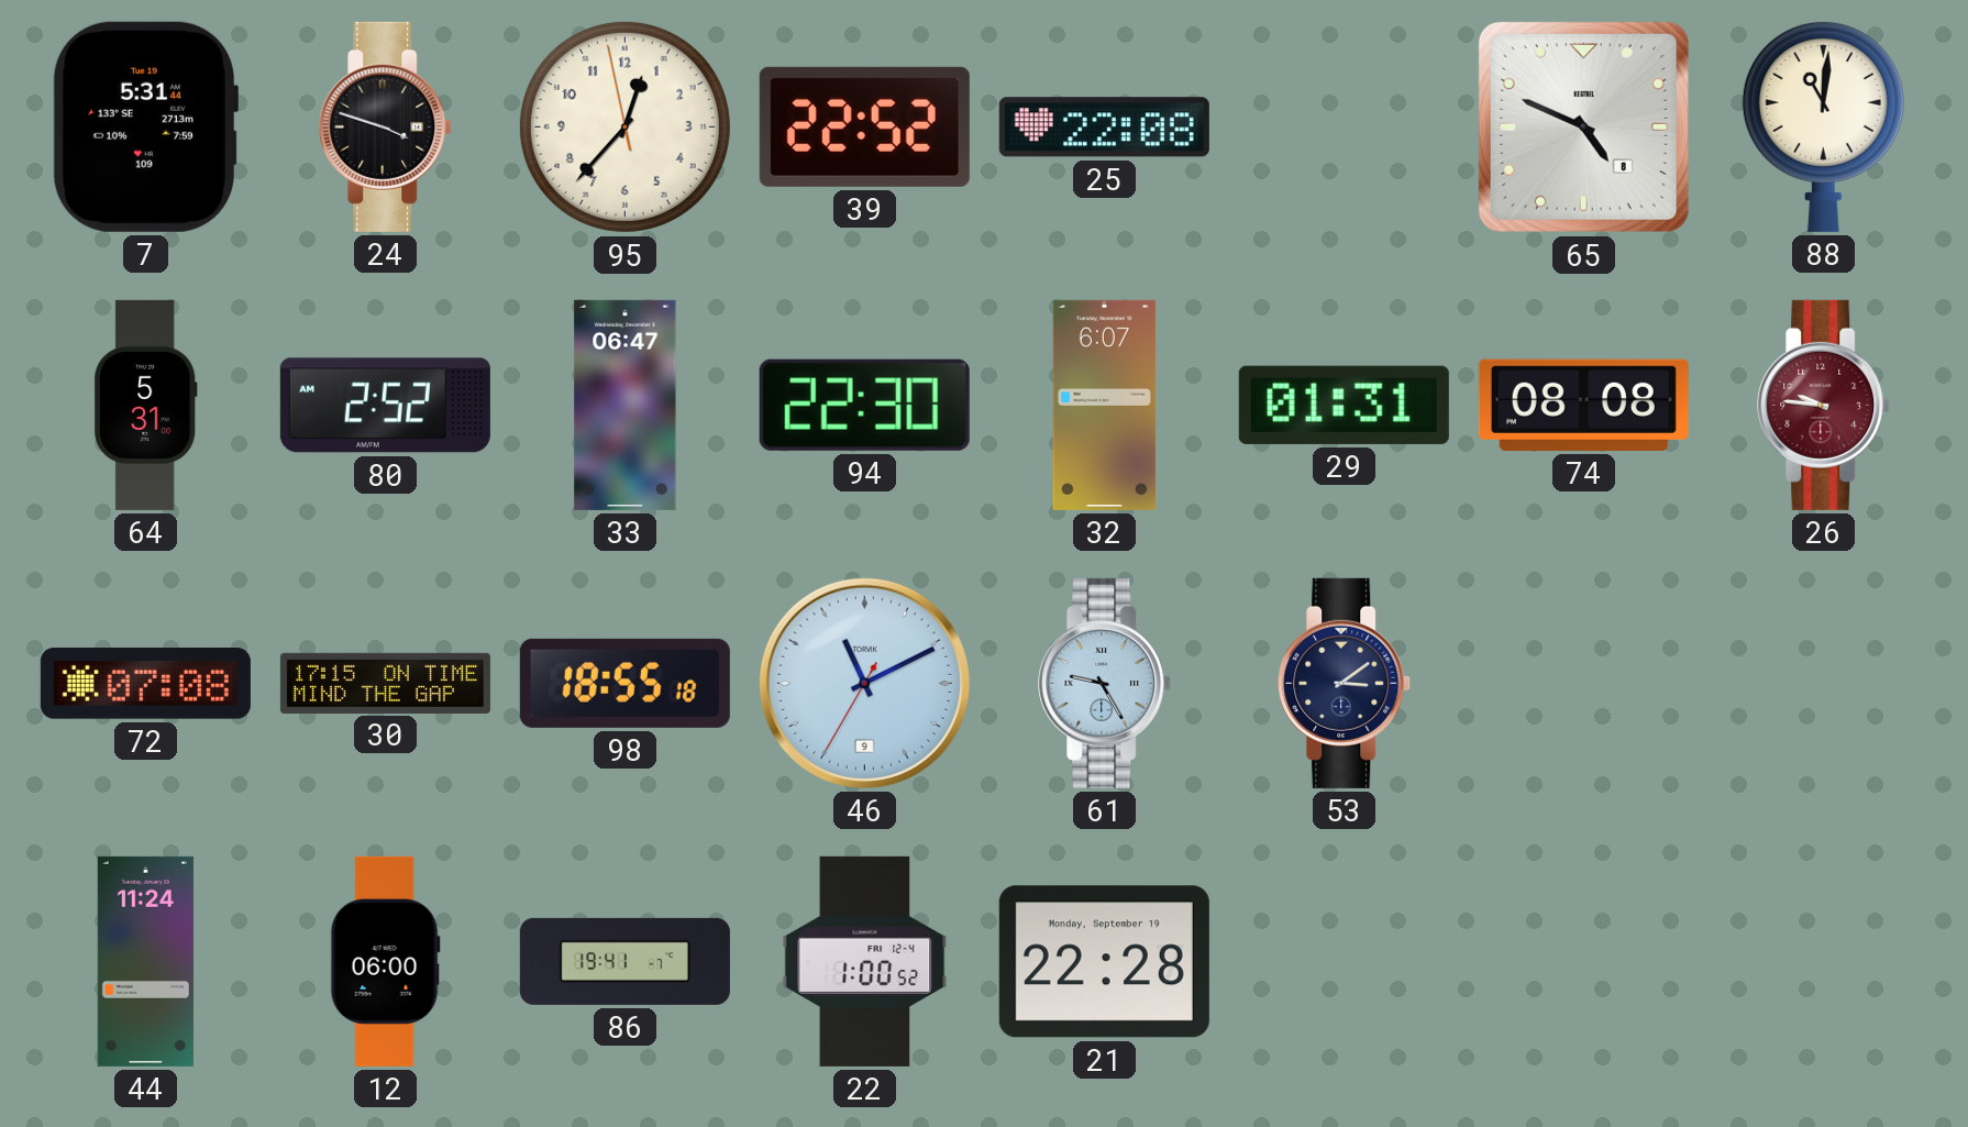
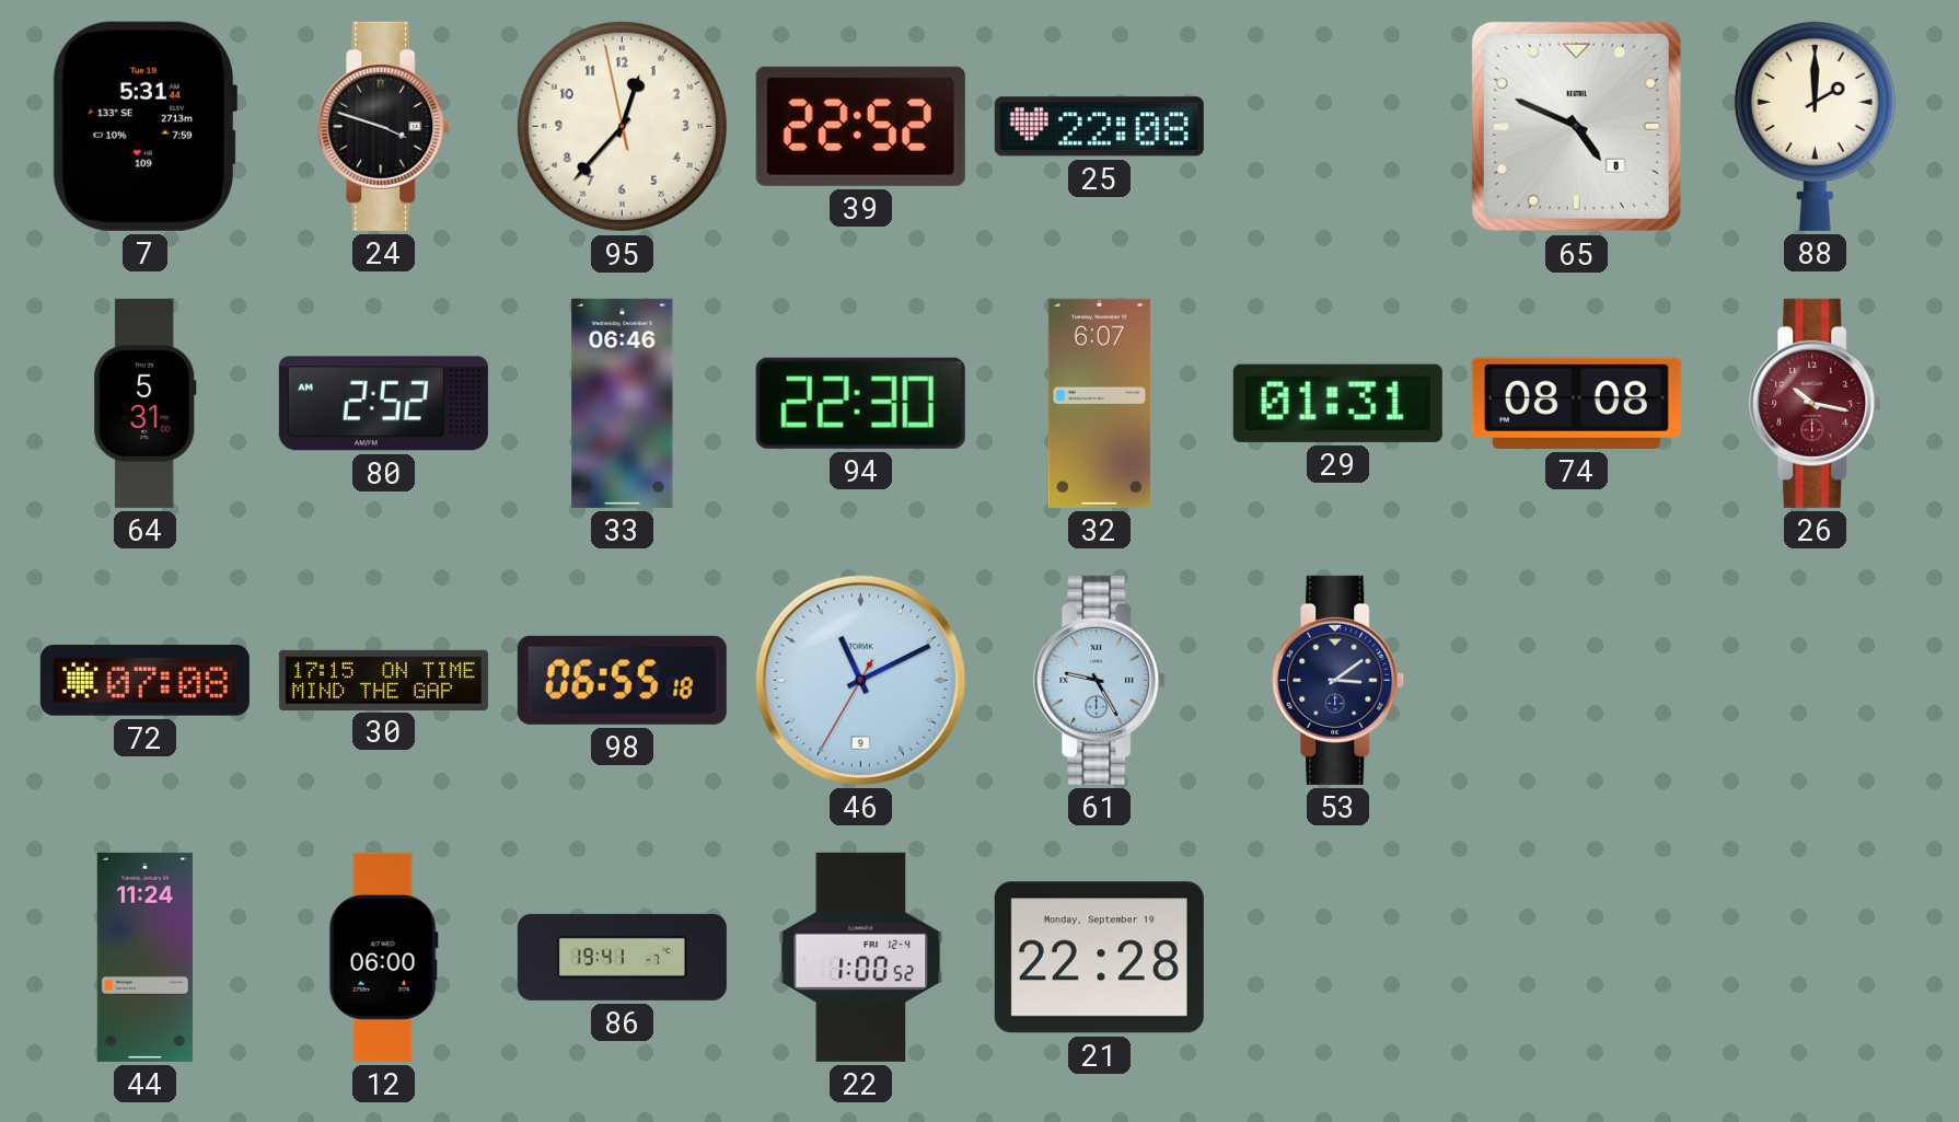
88: 11:01 -> 2:00 (1815, 126)
33: 06:47 -> 06:46 (623, 403)
26: 9:46 -> 10:17 (1816, 403)
98: 18:55 -> 06:55 (622, 680)
